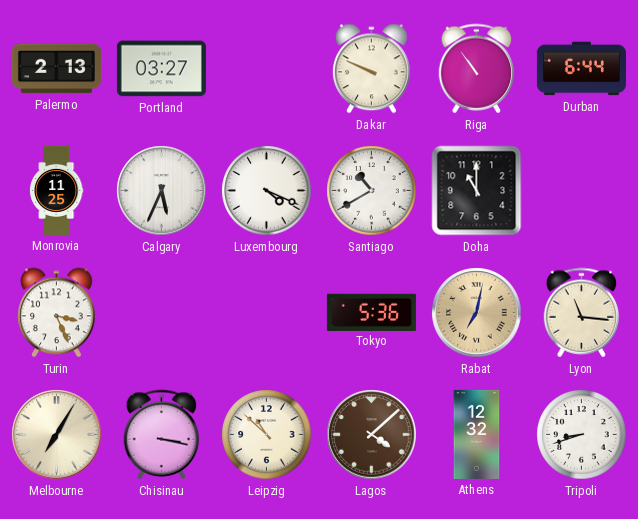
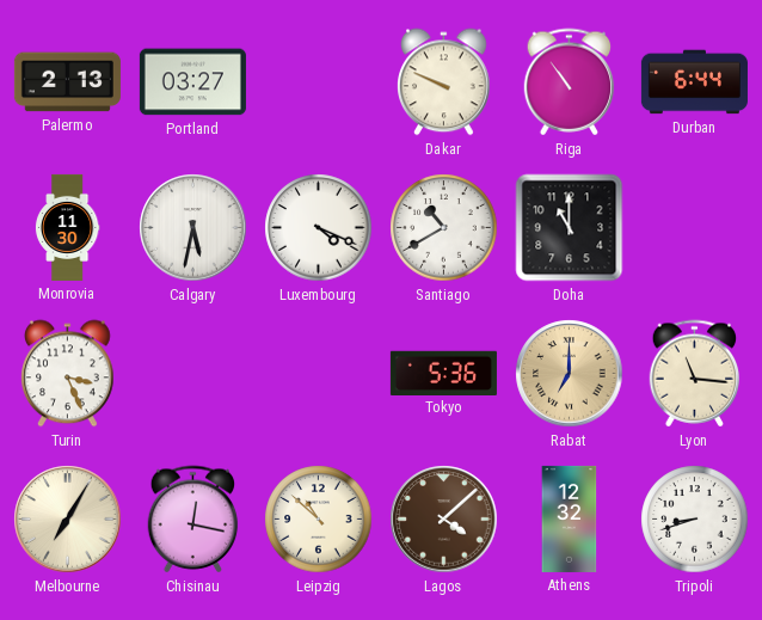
Monrovia: 11:25 -> 11:30 (67, 227)
Calgary: 5:34 -> 5:32 (193, 228)
Rabat: 7:02 -> 7:00 (570, 374)
Chisinau: 3:17 -> 12:17 (193, 520)
